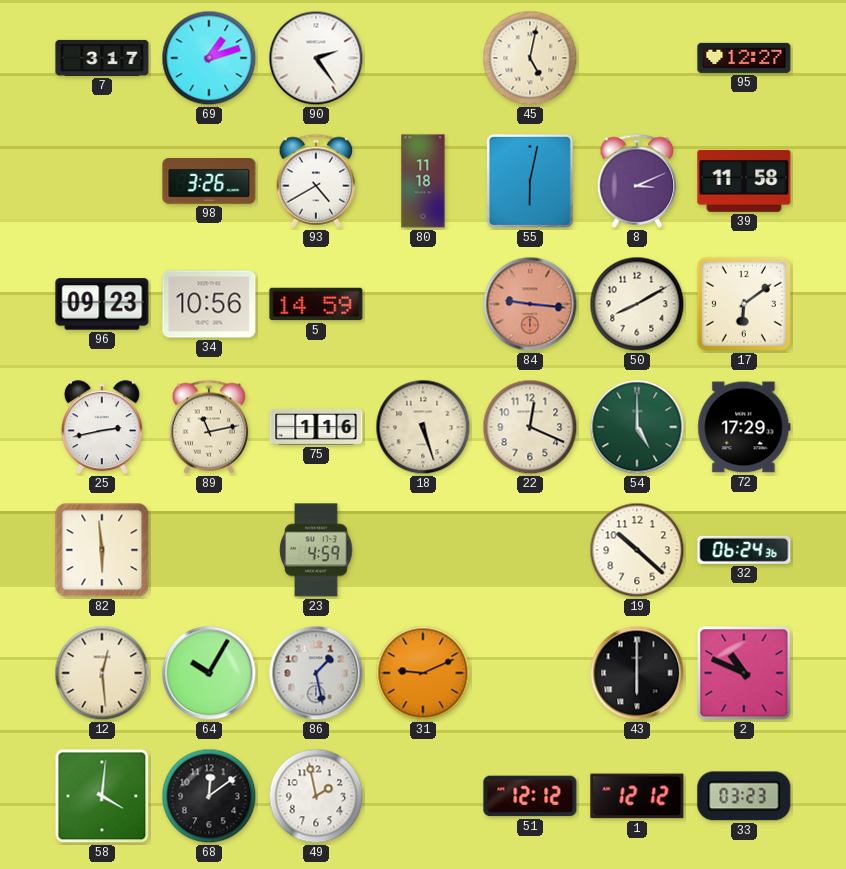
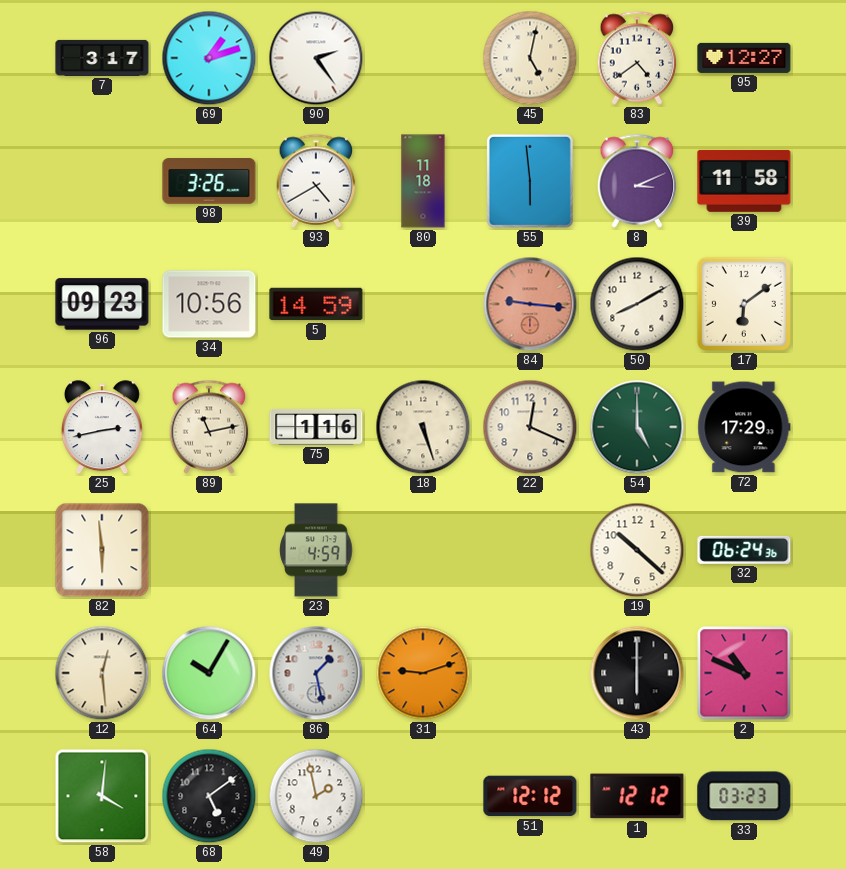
83: none -> 4:39 (637, 58)
55: 6:02 -> 5:59 (530, 181)
31: 9:11 -> 9:12 (423, 673)
68: 12:09 -> 5:09 (209, 796)
